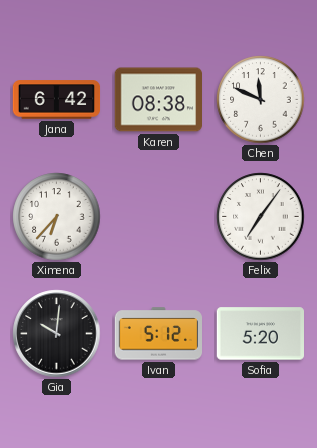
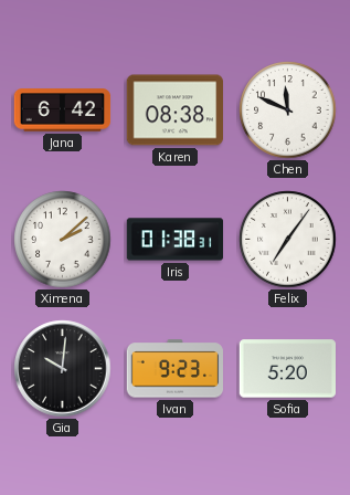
Ximena: 6:37 -> 2:08 (63, 240)
Iris: none -> 01:38 (176, 240)
Ivan: 5:12 -> 9:23 (176, 369)
